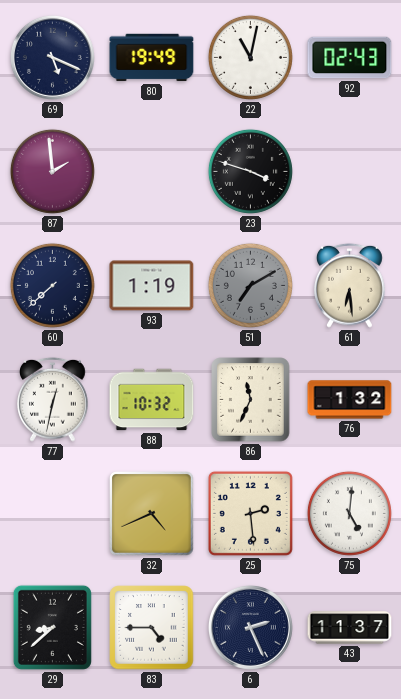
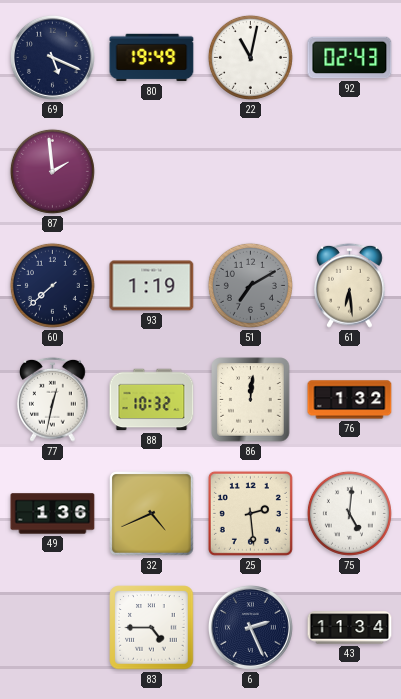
23: 3:48 -> none (250, 171)
86: 11:34 -> 12:01 (251, 400)
49: none -> 1:36 (53, 514)
29: 8:38 -> none (52, 627)
43: 11:37 -> 11:34 (350, 628)
